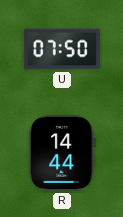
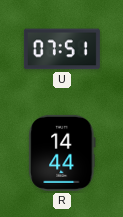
U: 07:50 -> 07:51 (62, 49)
